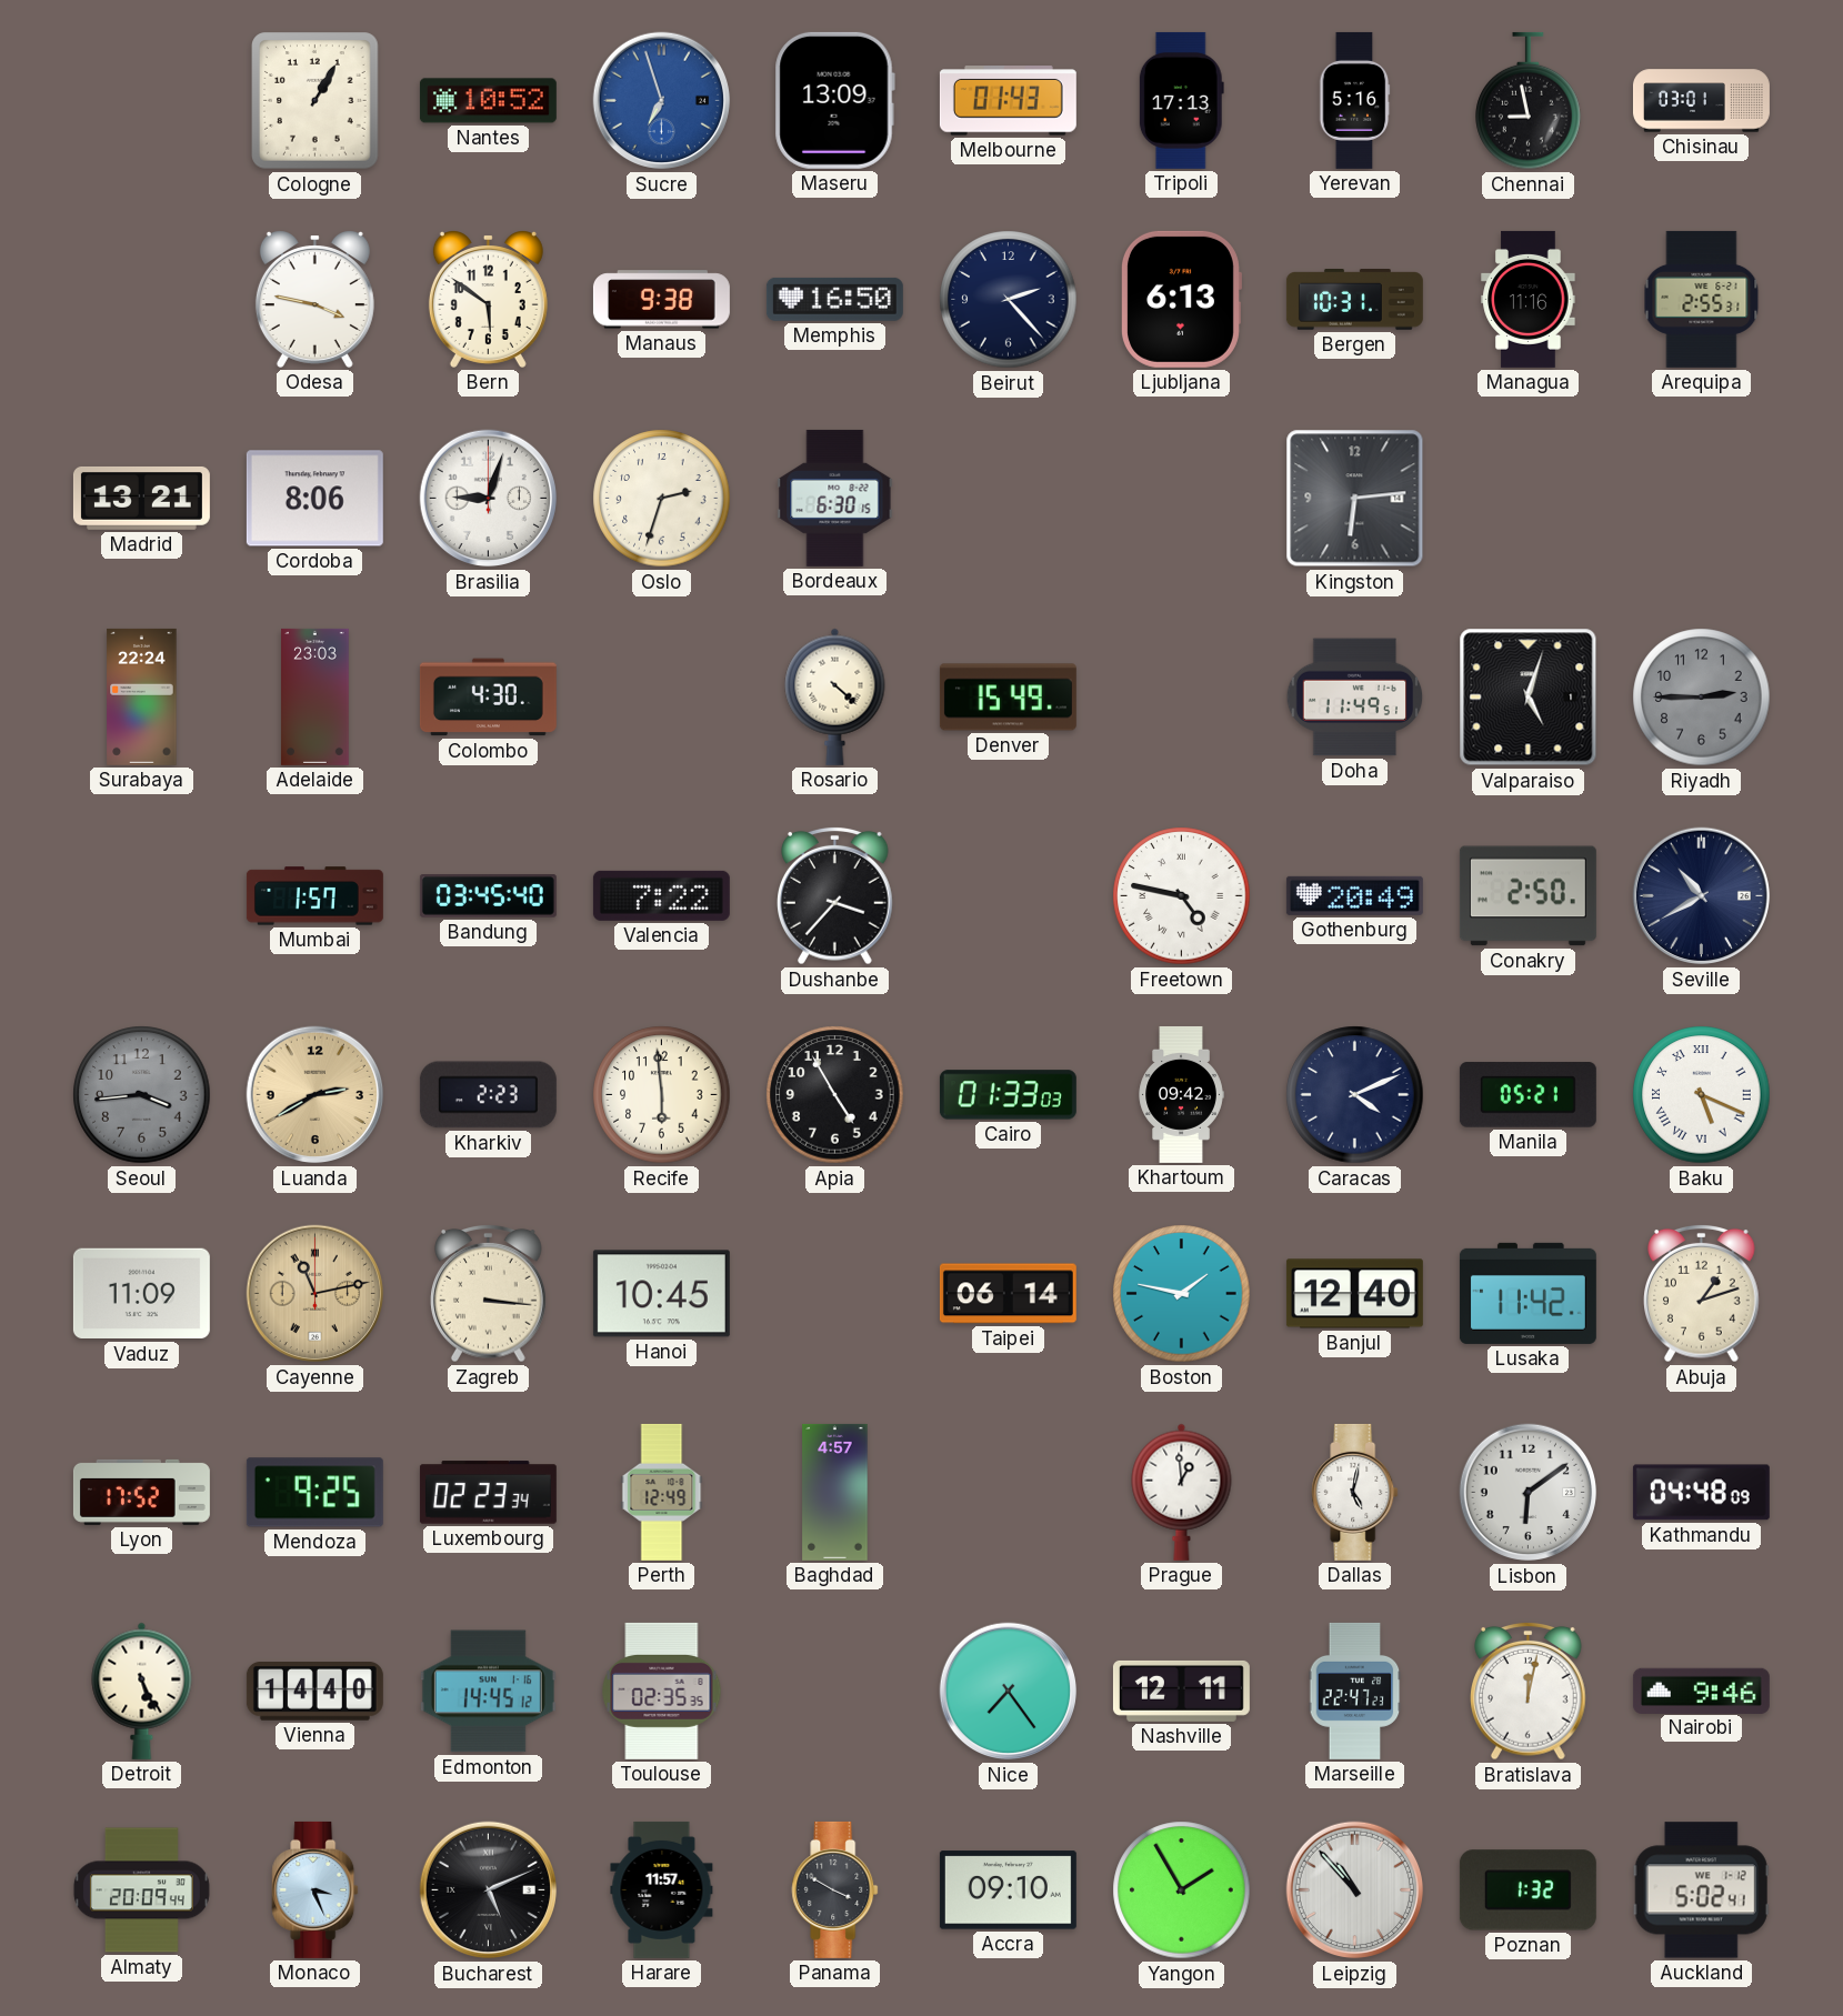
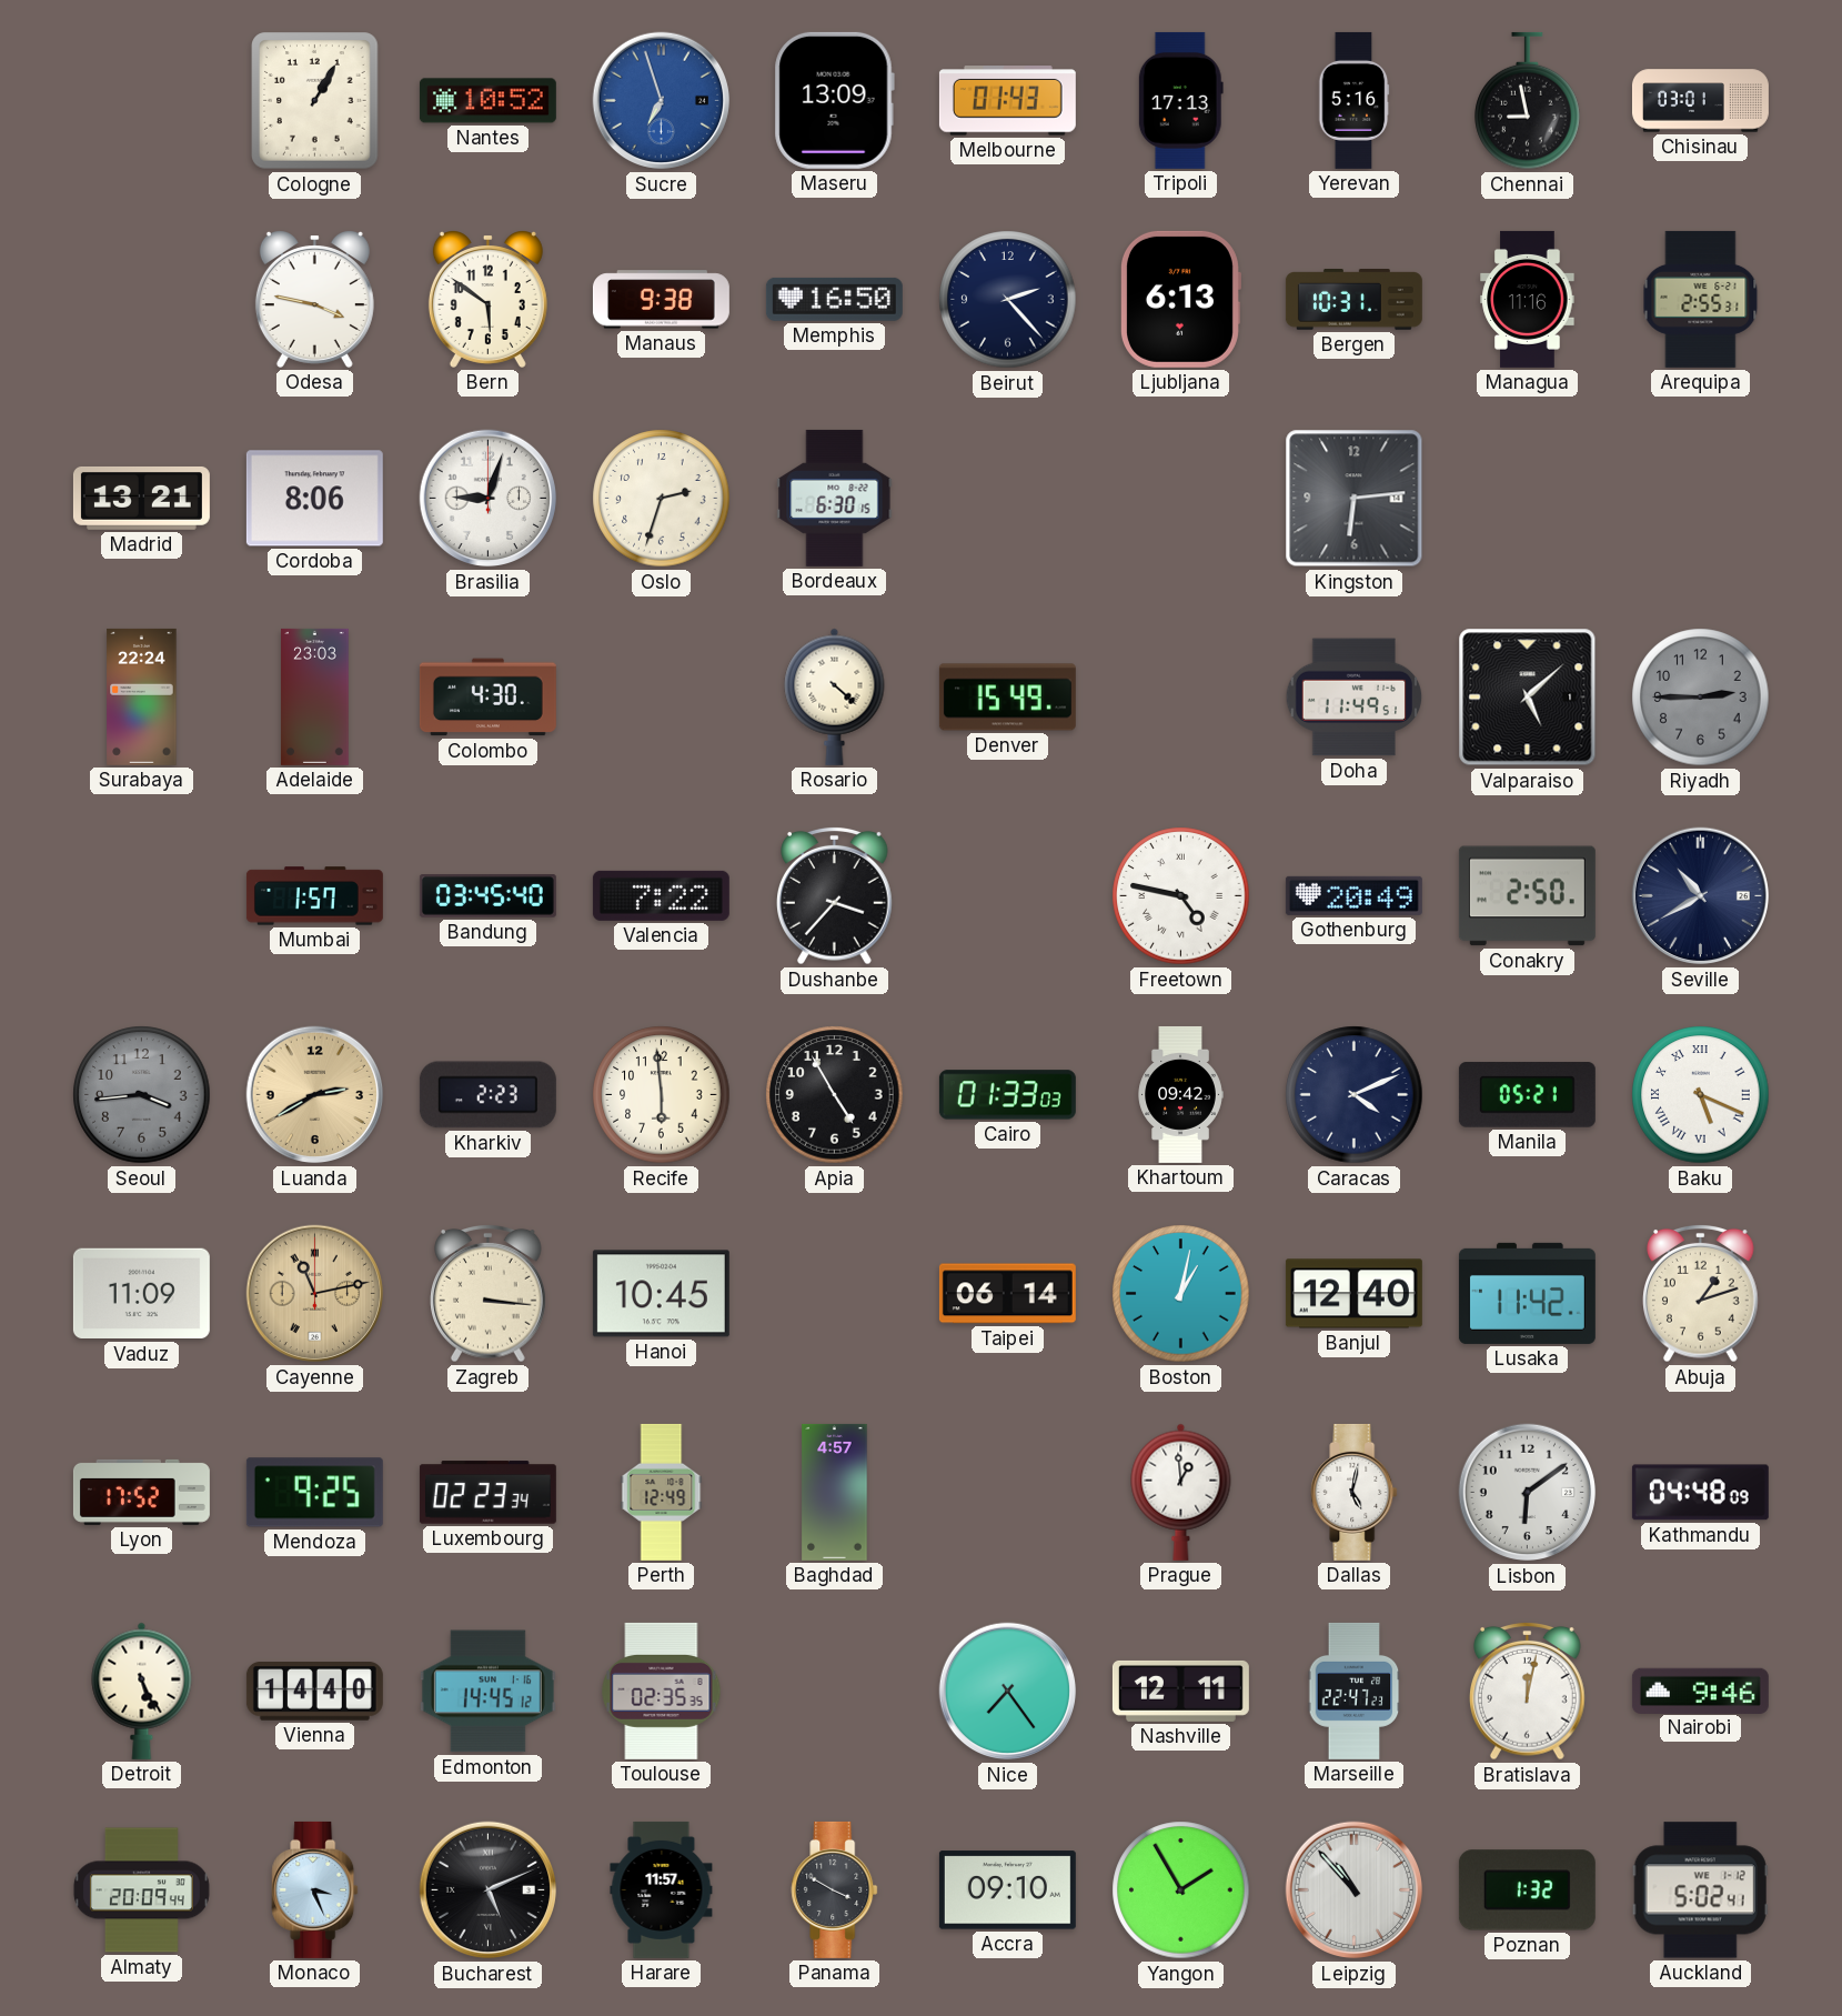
Valparaiso: 5:03 -> 5:08 (1528, 698)
Boston: 1:47 -> 1:02 (1181, 1294)
